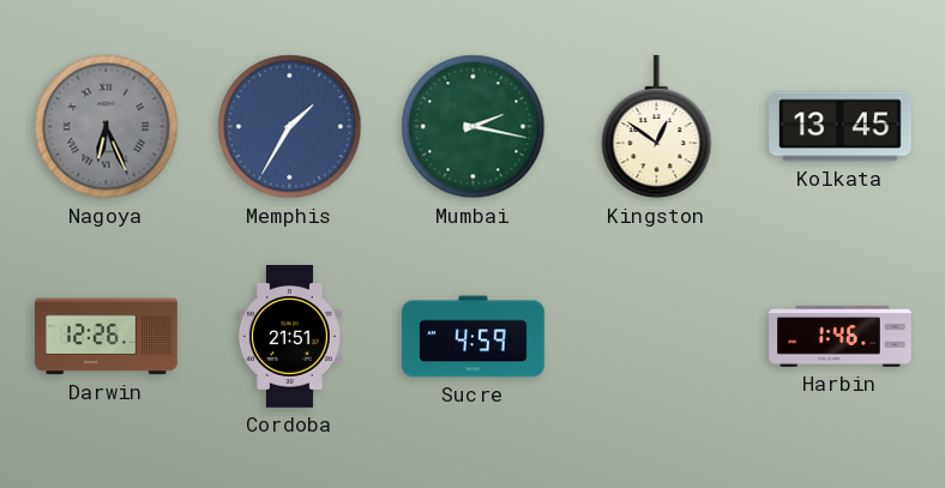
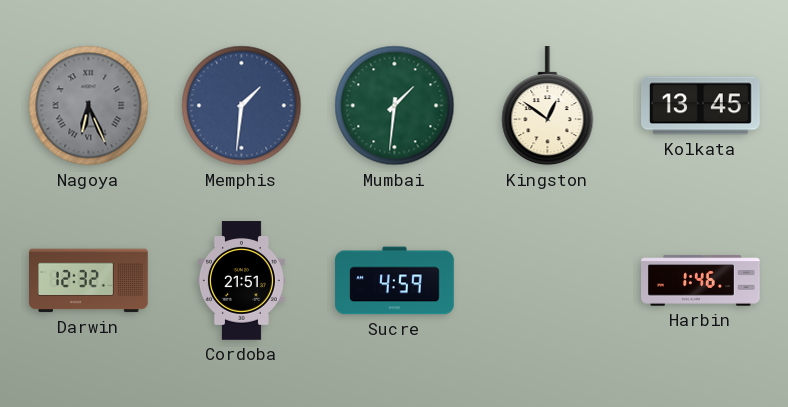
Memphis: 1:35 -> 1:31 (242, 106)
Mumbai: 2:17 -> 1:31 (395, 106)
Darwin: 12:26 -> 12:32 (89, 281)
